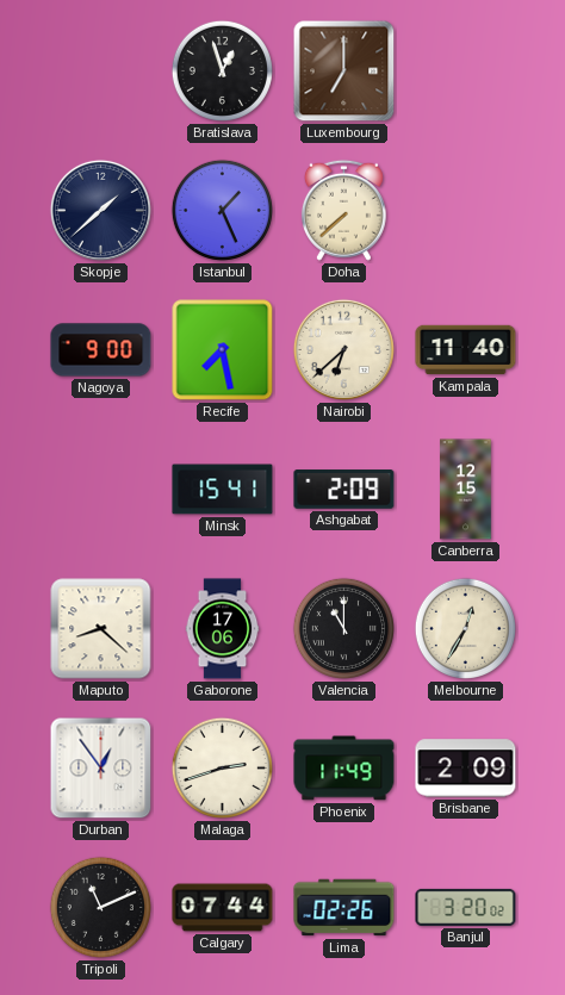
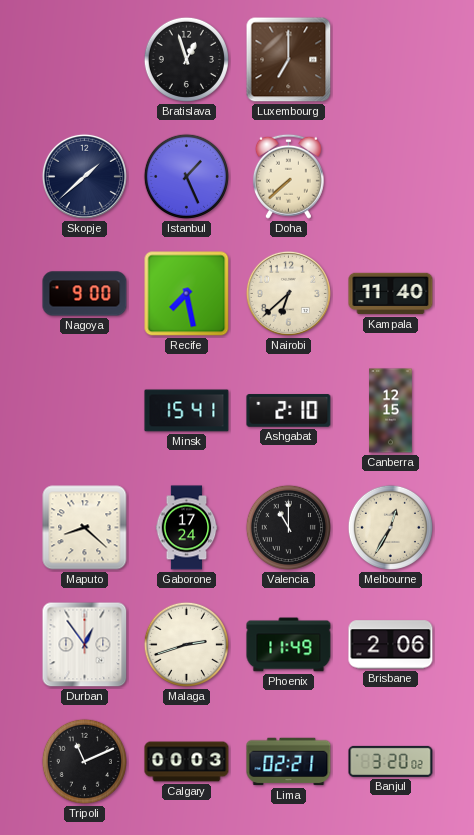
Ashgabat: 2:09 -> 2:10 (289, 411)
Gaborone: 17:06 -> 17:24 (187, 528)
Brisbane: 2:09 -> 2:06 (391, 645)
Calgary: 07:44 -> 00:03 (187, 762)
Lima: 02:26 -> 02:21 (289, 762)
